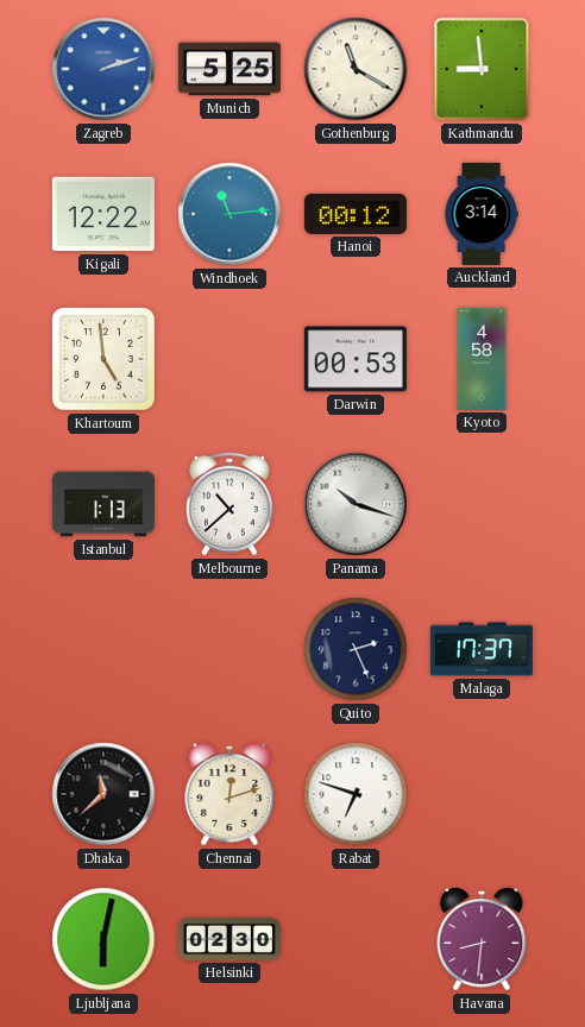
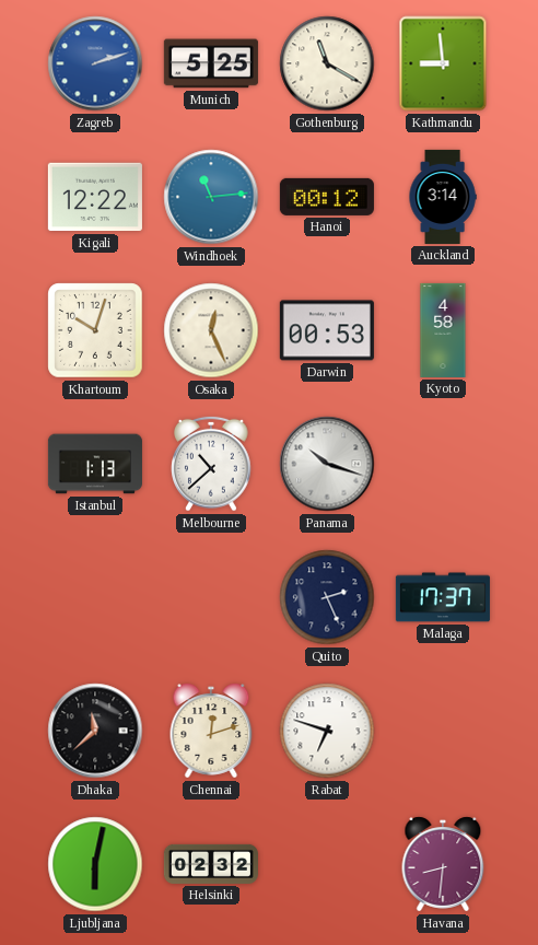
Khartoum: 4:59 -> 10:03 (95, 330)
Osaka: none -> 12:26 (211, 330)
Helsinki: 02:30 -> 02:32 (211, 864)
